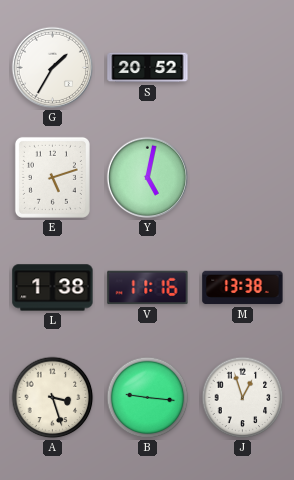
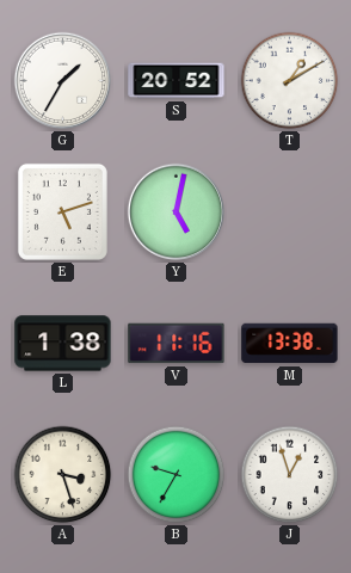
T: none -> 1:10 (290, 81)
B: 9:16 -> 9:35 (177, 475)
